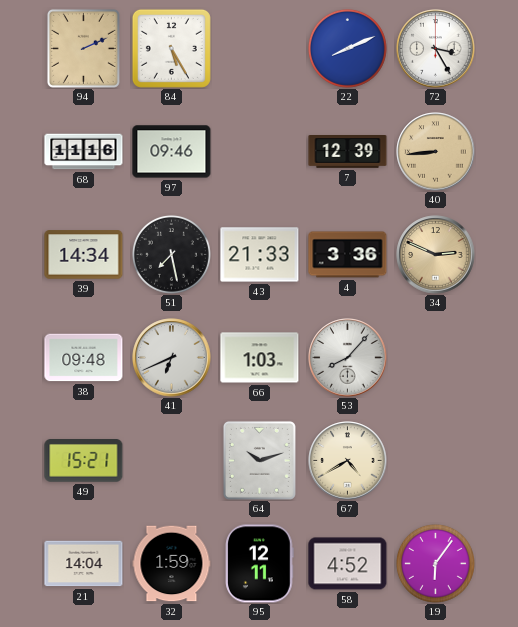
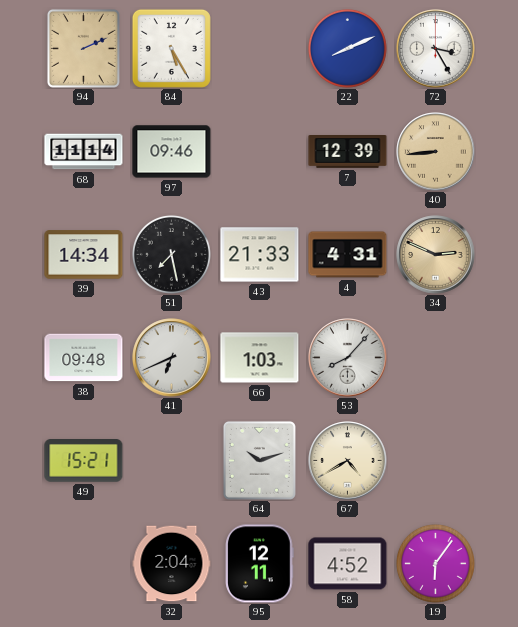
68: 11:16 -> 11:14 (84, 152)
4: 3:36 -> 4:31 (348, 255)
21: 14:04 -> none (84, 564)
32: 1:59 -> 2:04 (172, 564)
